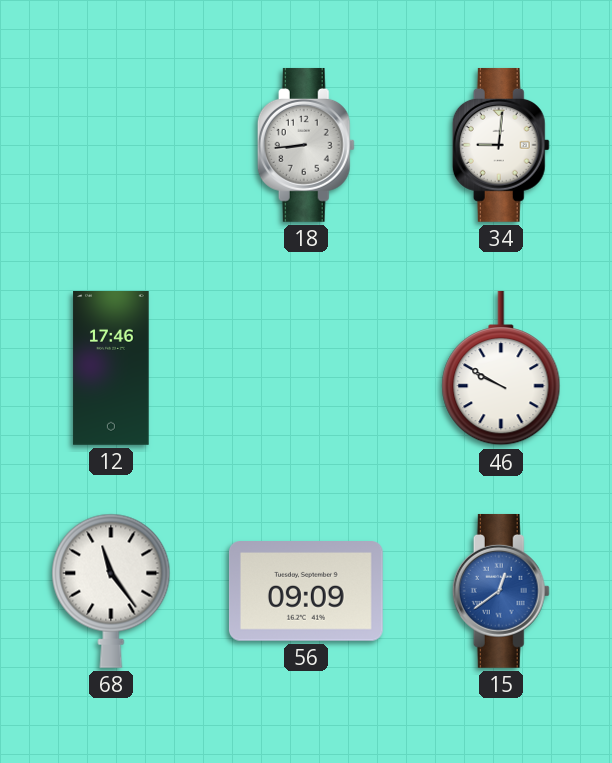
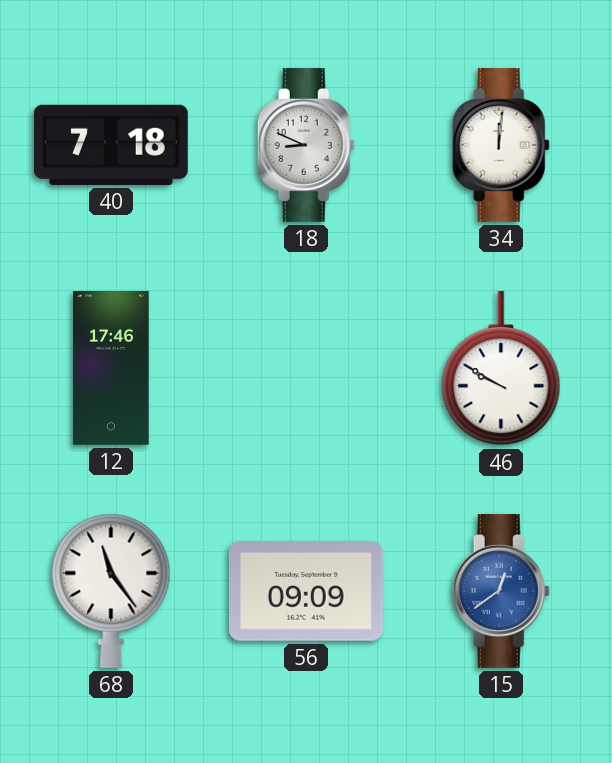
40: none -> 7:18 (111, 145)
18: 8:44 -> 8:49 (306, 145)
34: 9:01 -> 12:01 (501, 145)
